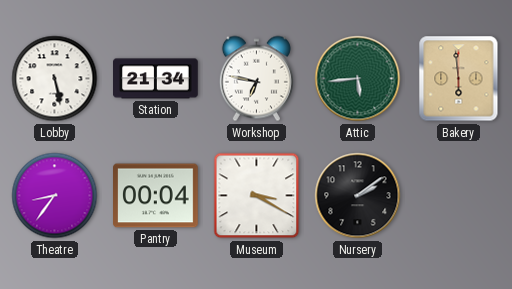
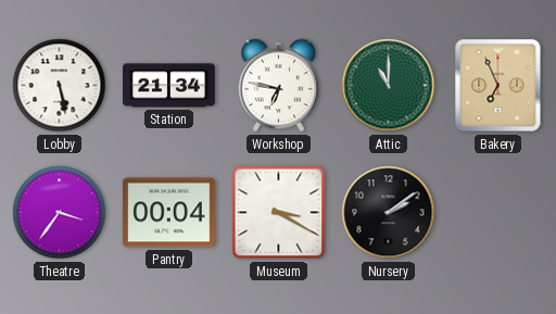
Attic: 5:44 -> 11:00 (389, 86)
Bakery: 5:59 -> 6:56 (498, 86)
Theatre: 8:36 -> 3:36 (60, 213)
